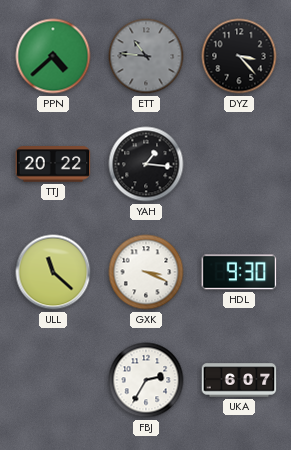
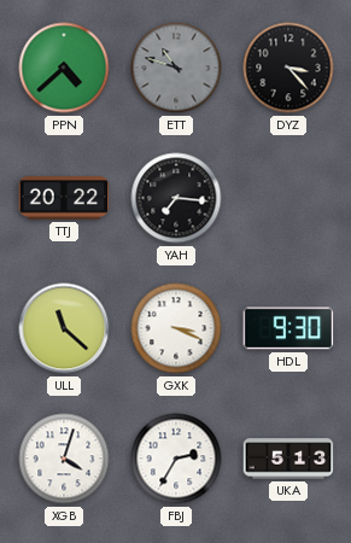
ETT: 10:46 -> 10:48 (176, 68)
YAH: 1:16 -> 7:16 (176, 198)
XGB: none -> 4:03 (64, 459)
UKA: 6:07 -> 5:13 (288, 459)
